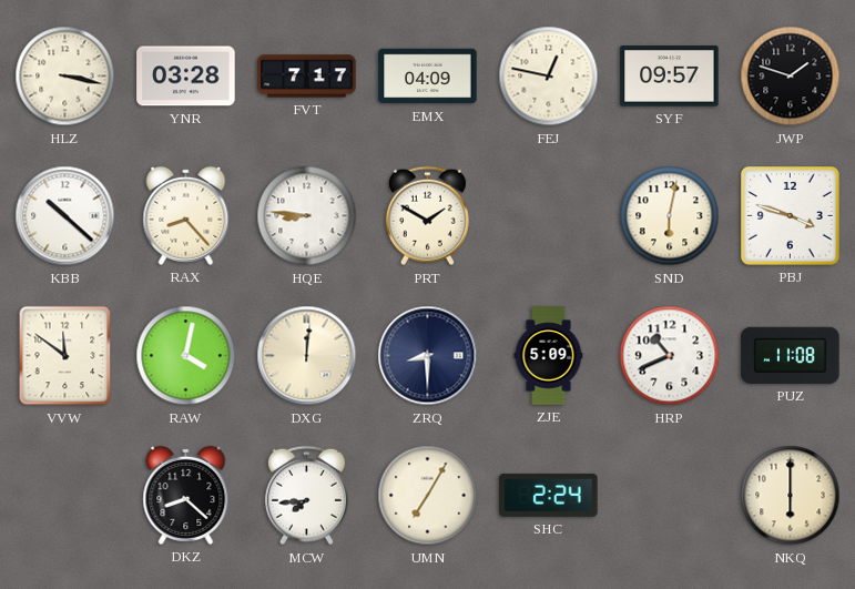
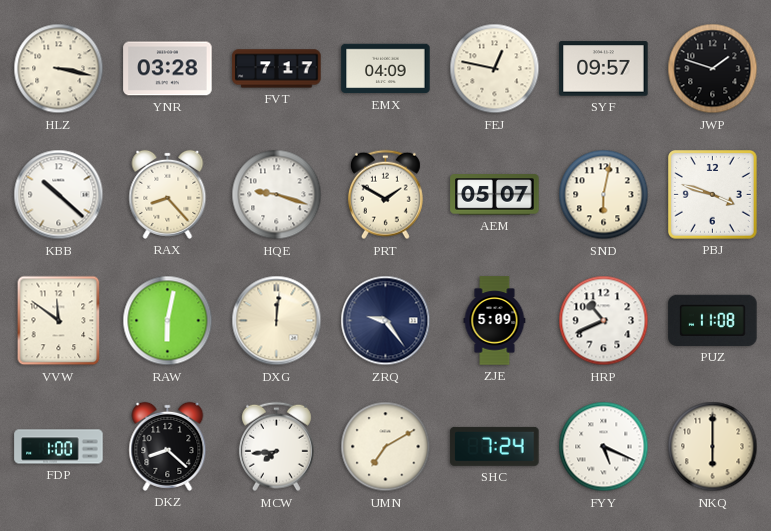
HQE: 8:46 -> 9:18 (277, 195)
AEM: none -> 05:07 (495, 195)
RAW: 4:02 -> 6:02 (168, 321)
ZRQ: 8:30 -> 9:24 (386, 321)
FDP: none -> 1:00 (59, 447)
UMN: 7:05 -> 7:10 (386, 447)
SHC: 2:24 -> 7:24 (495, 446)
FYY: none -> 5:19 (604, 447)
